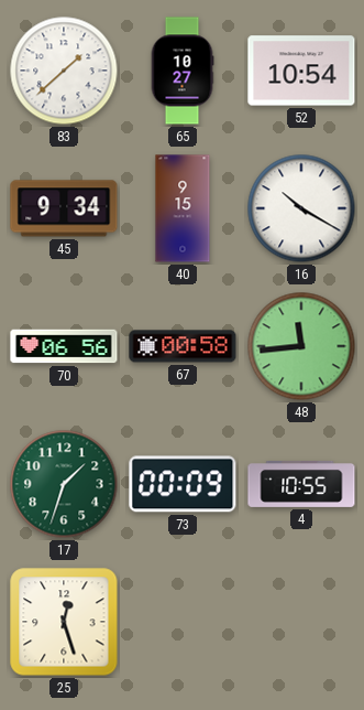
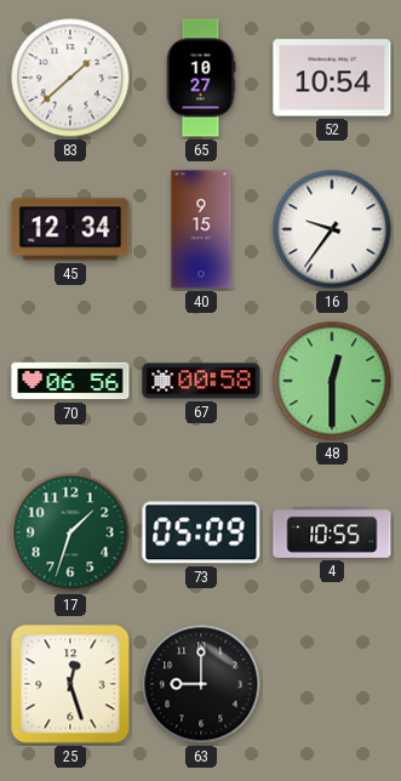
45: 9:34 -> 12:34 (70, 229)
16: 10:20 -> 9:36 (332, 229)
48: 11:44 -> 12:30 (332, 381)
73: 00:09 -> 05:09 (201, 532)
63: none -> 9:00 (201, 684)
